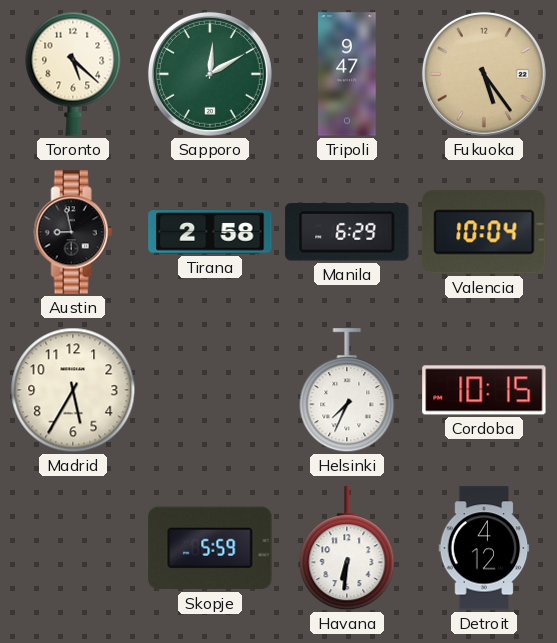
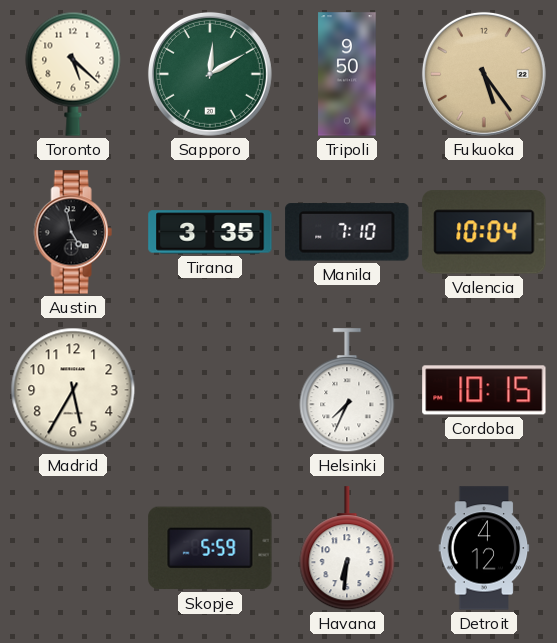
Tripoli: 9:47 -> 9:50 (347, 74)
Austin: 8:58 -> 4:58 (73, 232)
Tirana: 2:58 -> 3:35 (210, 232)
Manila: 6:29 -> 7:10 (347, 232)
